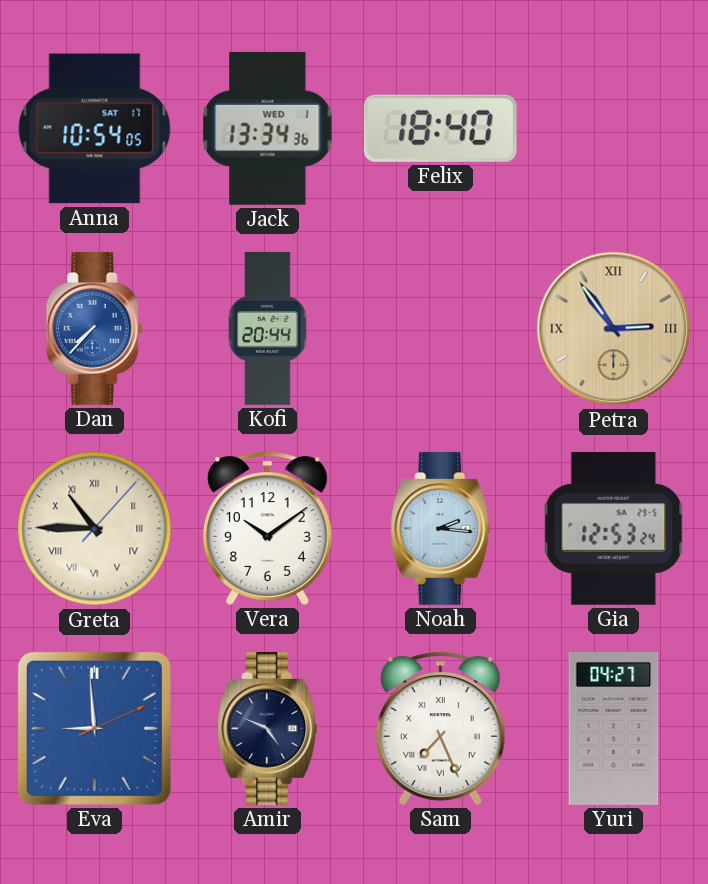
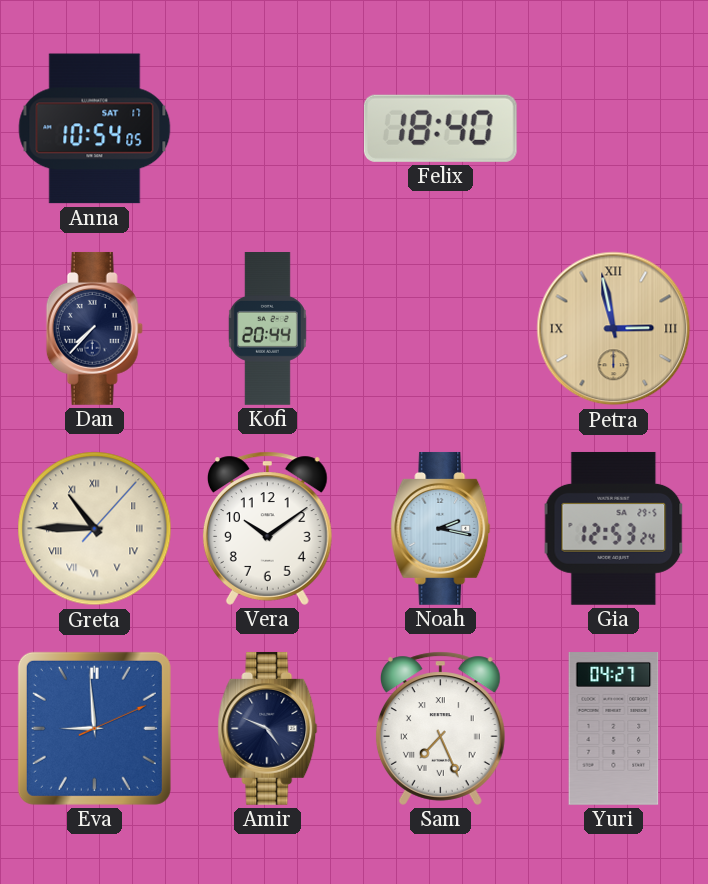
Jack: 13:34 -> none (268, 128)
Dan dial: blue -> navy (94, 328)
Petra: 2:54 -> 2:58 (614, 329)
Noah: 2:16 -> 2:17 (441, 528)
